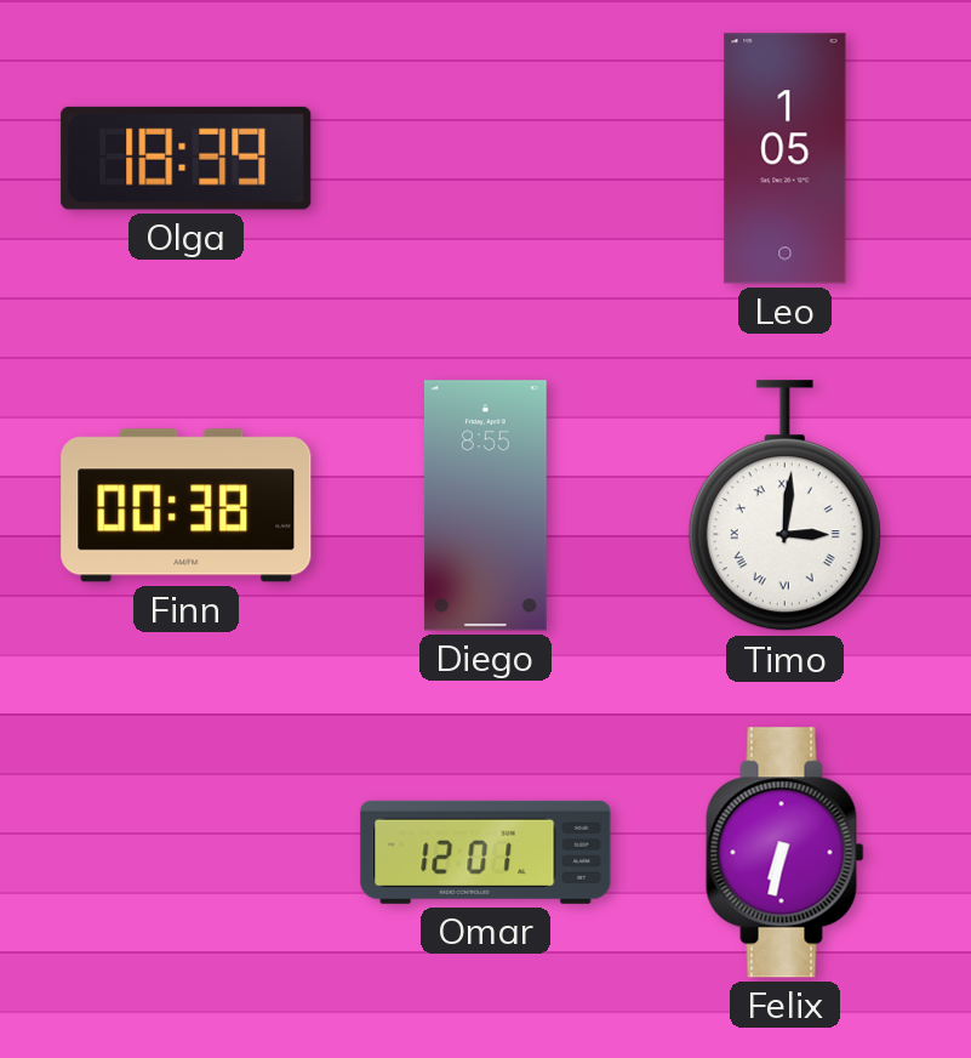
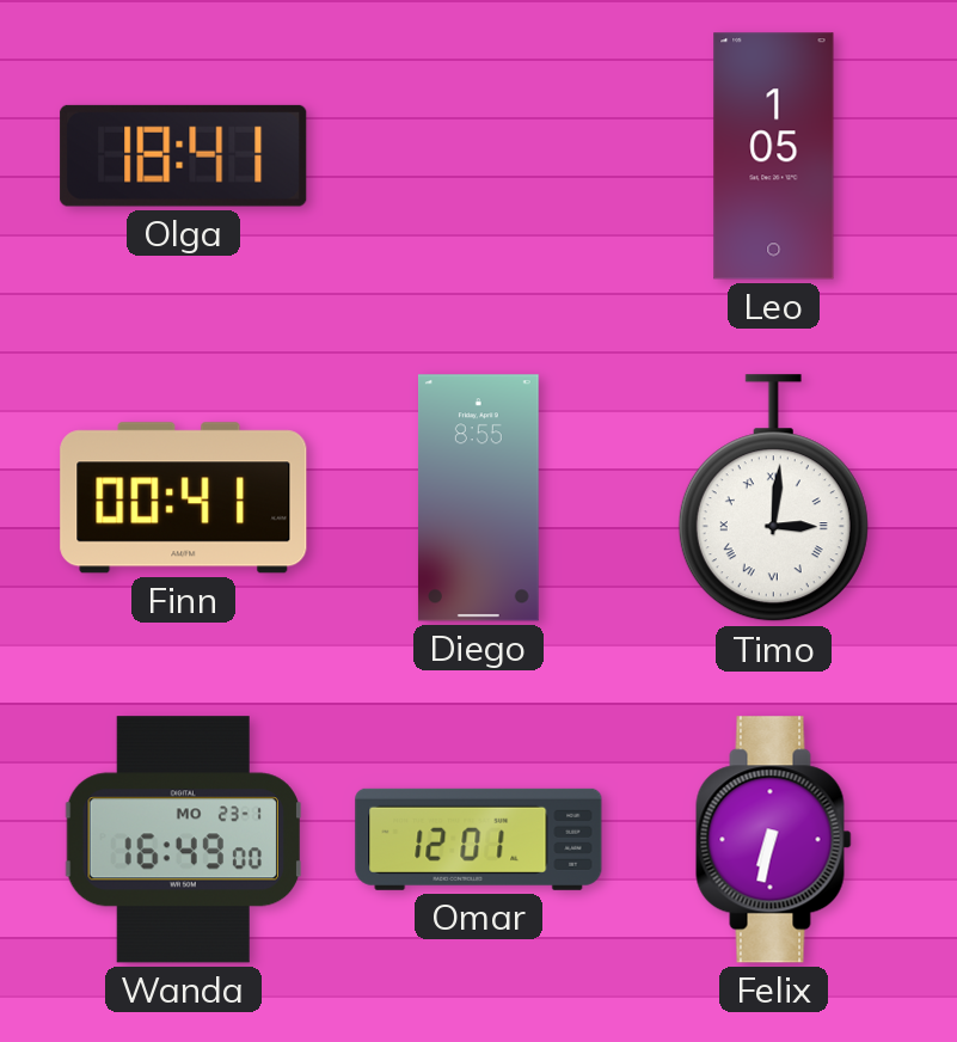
Olga: 18:39 -> 18:41 (184, 155)
Finn: 00:38 -> 00:41 (184, 498)
Wanda: none -> 16:49 (183, 840)
